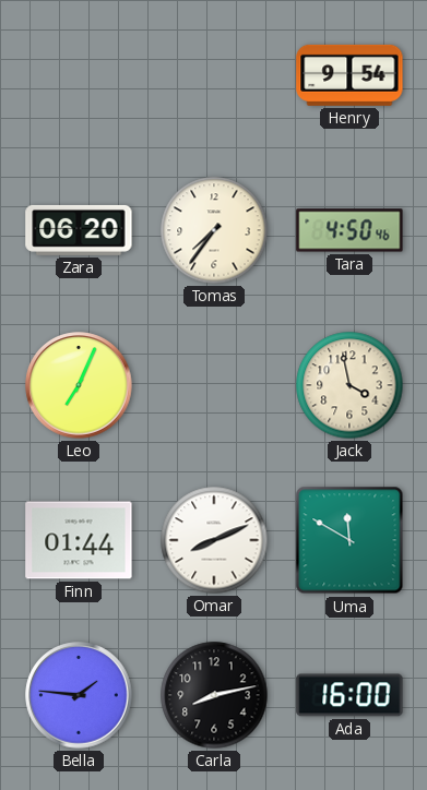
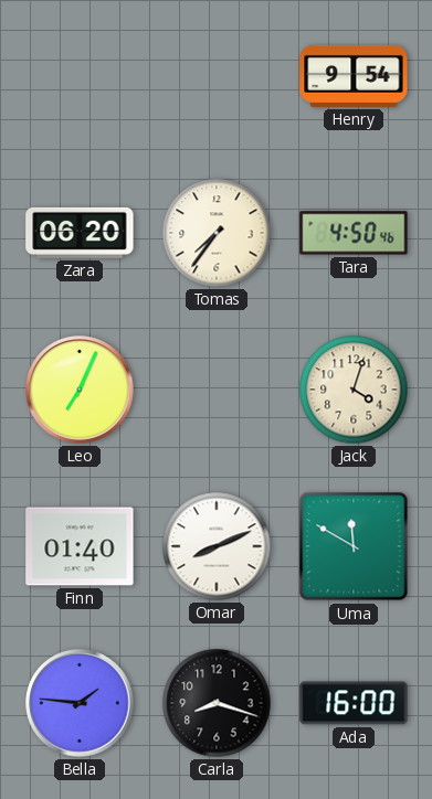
Jack: 3:58 -> 4:03 (354, 390)
Finn: 01:44 -> 01:40 (80, 546)
Carla: 8:13 -> 8:18 (217, 703)
